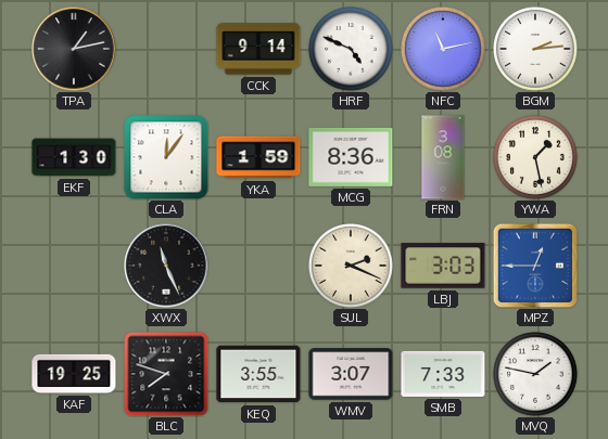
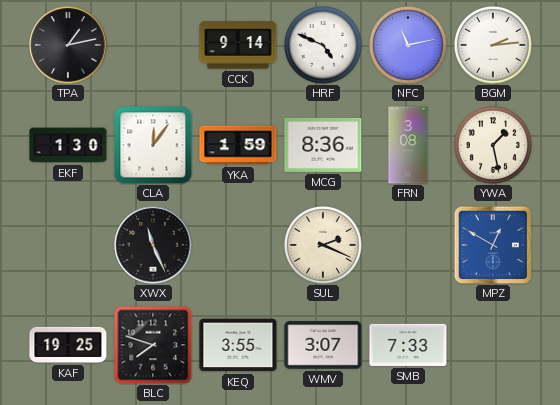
LBJ: 3:03 -> none (443, 266)
MPZ: 12:45 -> 12:50 (493, 245)
MVQ: 1:47 -> none (536, 375)
